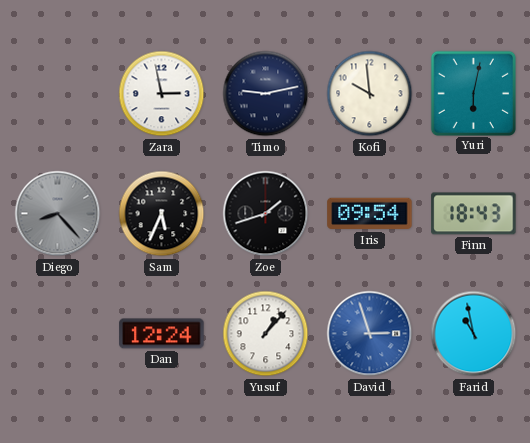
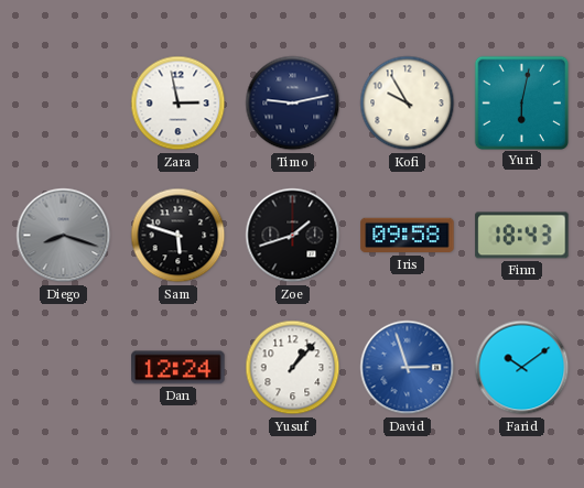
Kofi: 9:59 -> 9:55 (408, 104)
Diego: 8:23 -> 8:18 (64, 236)
Sam: 5:34 -> 5:48 (179, 236)
Iris: 09:54 -> 09:58 (408, 236)
Farid: 10:58 -> 10:09 (522, 368)
